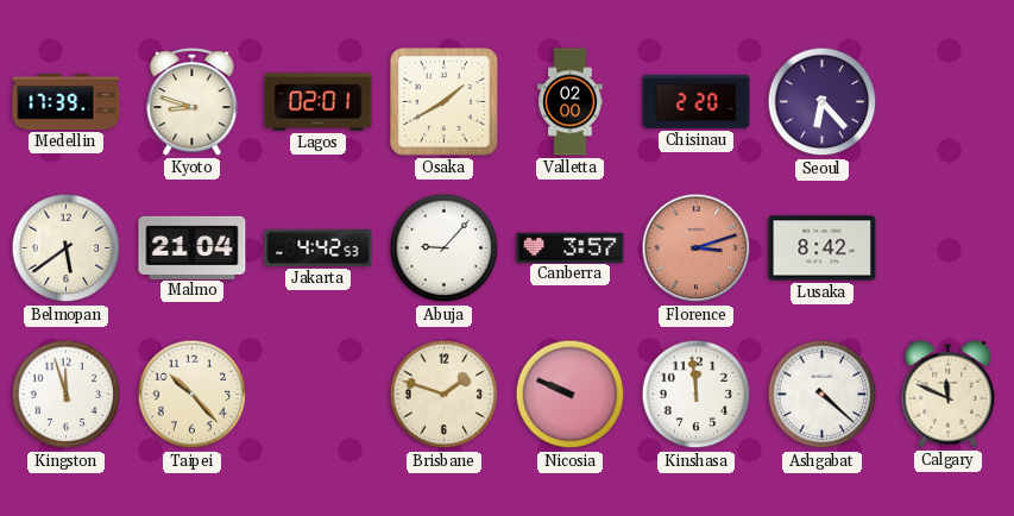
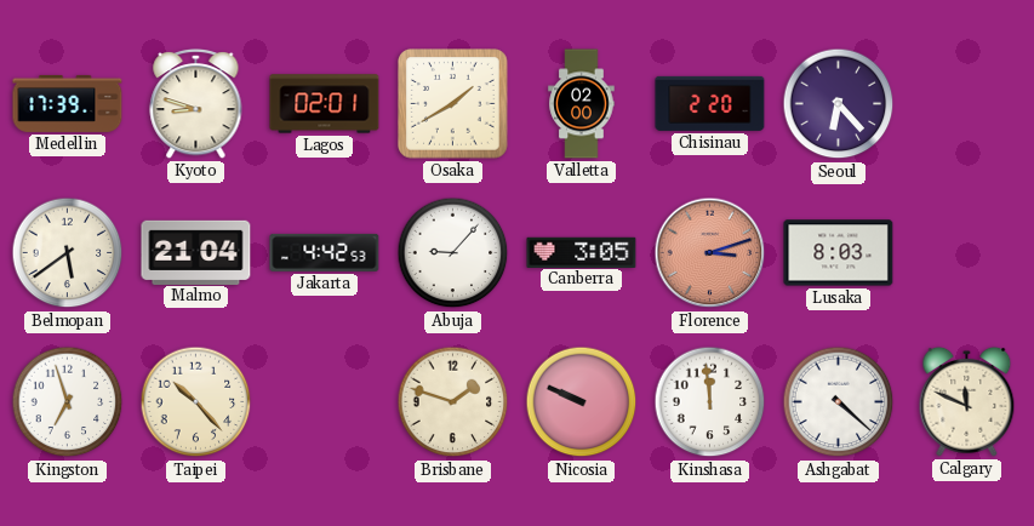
Canberra: 3:57 -> 3:05 (582, 252)
Lusaka: 8:42 -> 8:03 (839, 253)
Kingston: 11:57 -> 6:57 (68, 402)
